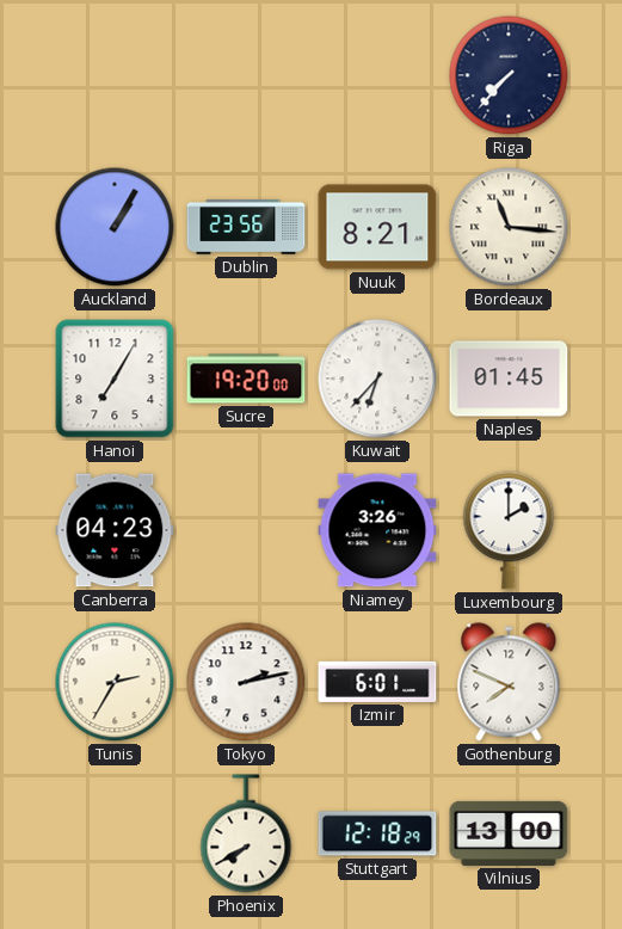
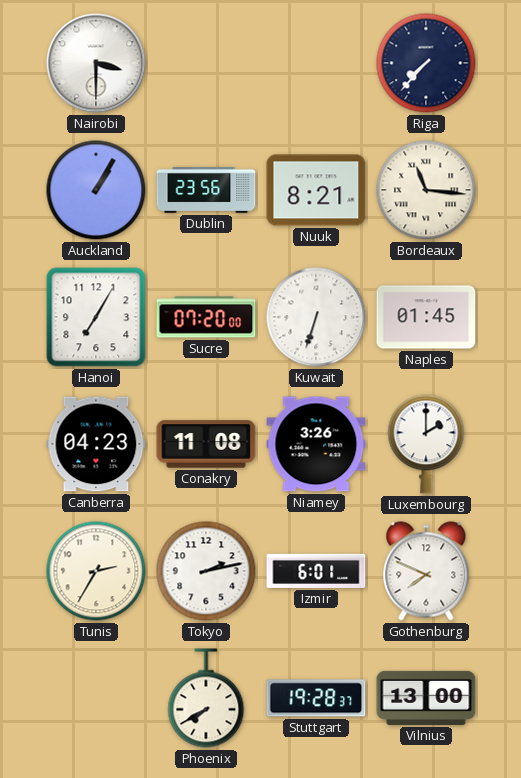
Nairobi: none -> 3:30 (96, 63)
Sucre: 19:20 -> 07:20 (206, 317)
Kuwait: 6:37 -> 6:33 (316, 317)
Conakry: none -> 11:08 (206, 444)
Stuttgart: 12:18 -> 19:28 (316, 698)
